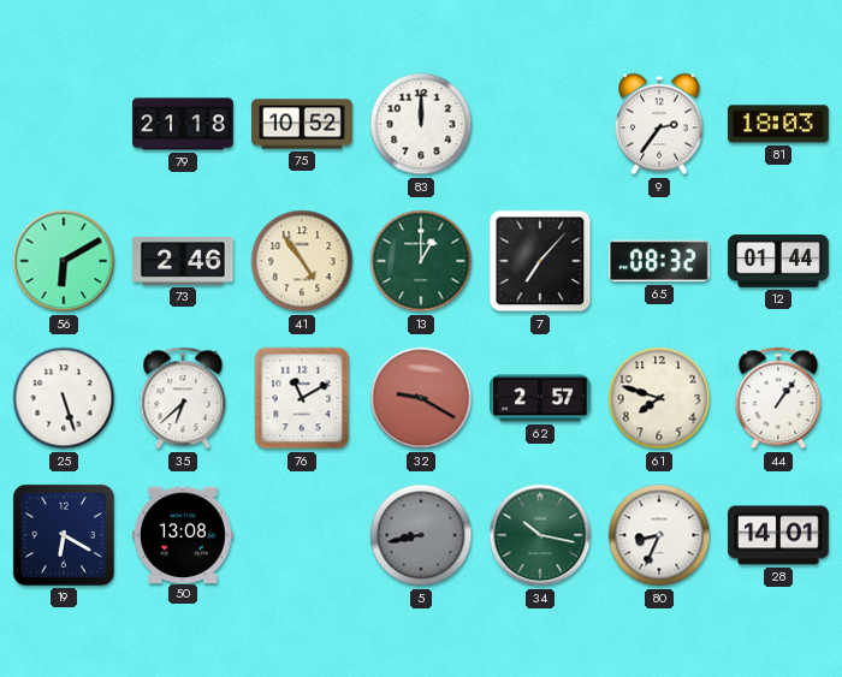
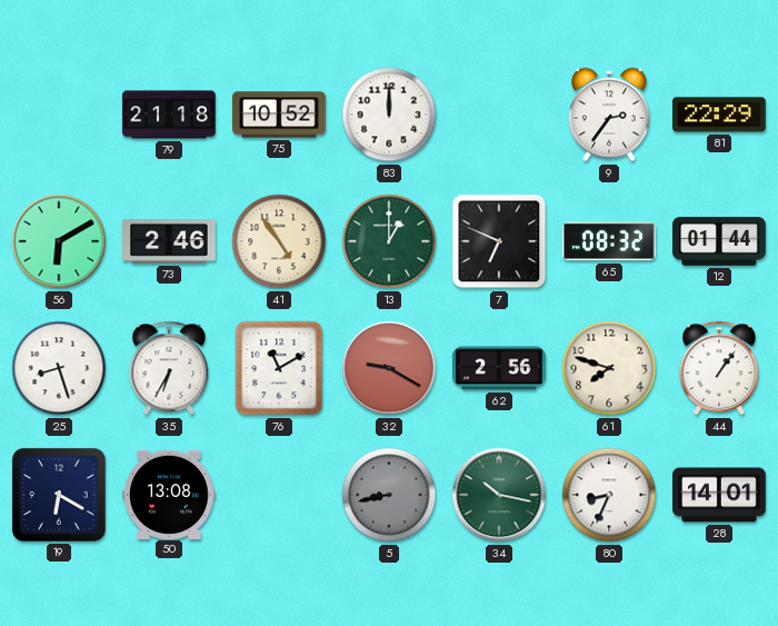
81: 18:03 -> 22:29 (719, 115)
7: 7:07 -> 6:49 (499, 241)
25: 5:27 -> 8:27 (59, 368)
35: 6:38 -> 6:35 (169, 368)
62: 2:57 -> 2:56 (500, 368)
